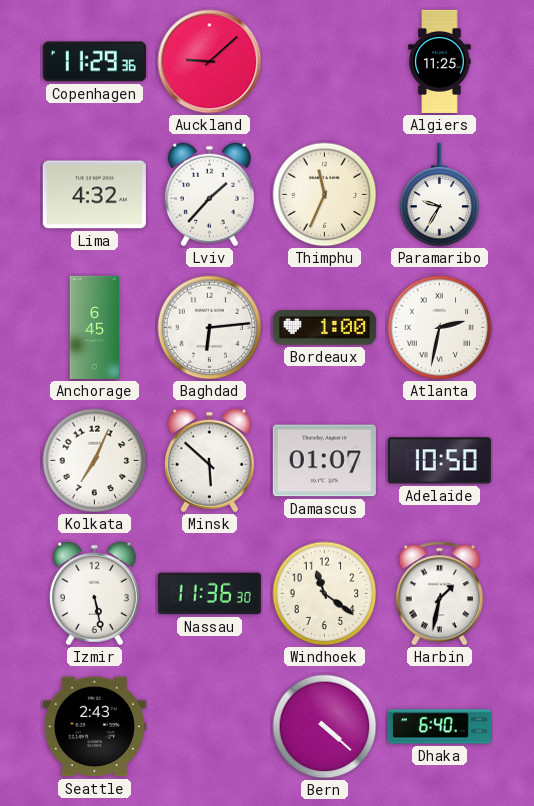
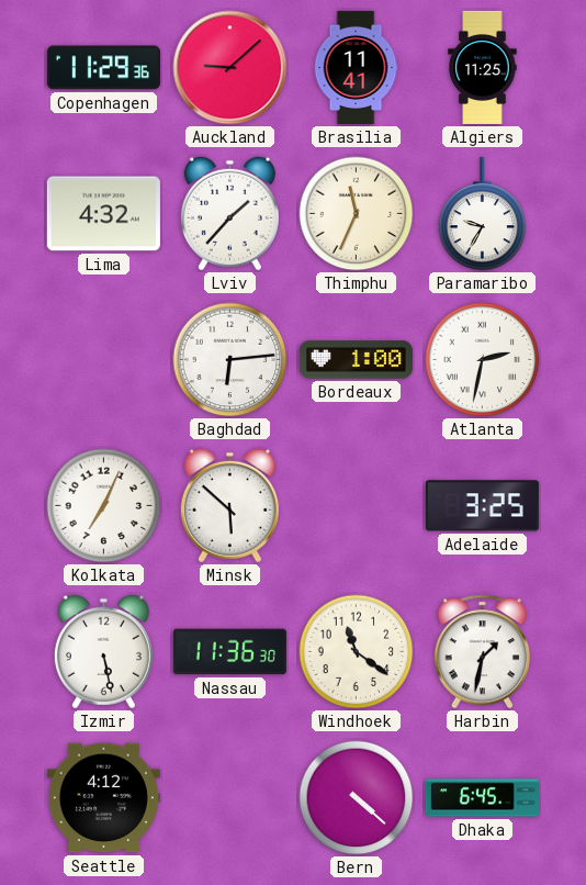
Brasilia: none -> 11:41 (356, 67)
Anchorage: 6:45 -> none (95, 327)
Damascus: 01:07 -> none (324, 461)
Adelaide: 10:50 -> 3:25 (482, 506)
Seattle: 2:43 -> 4:12 (103, 798)
Dhaka: 6:40 -> 6:45 (482, 798)
